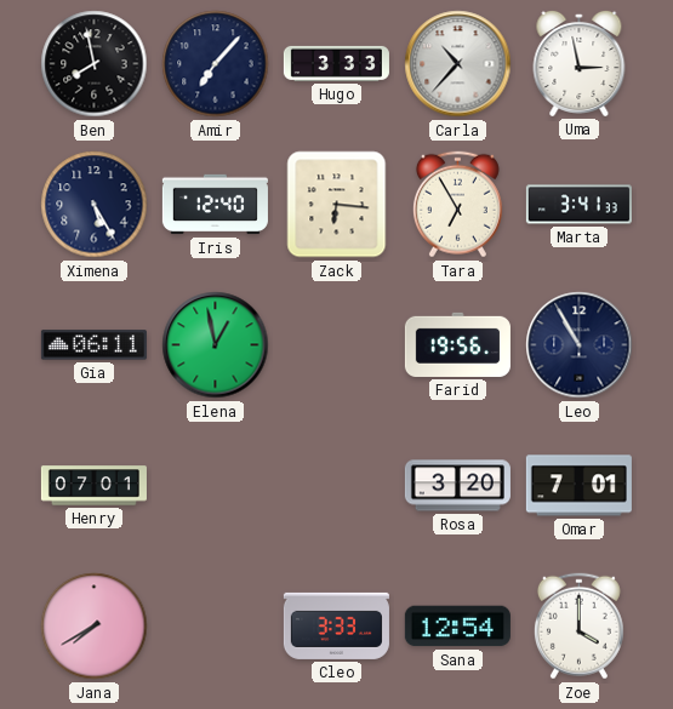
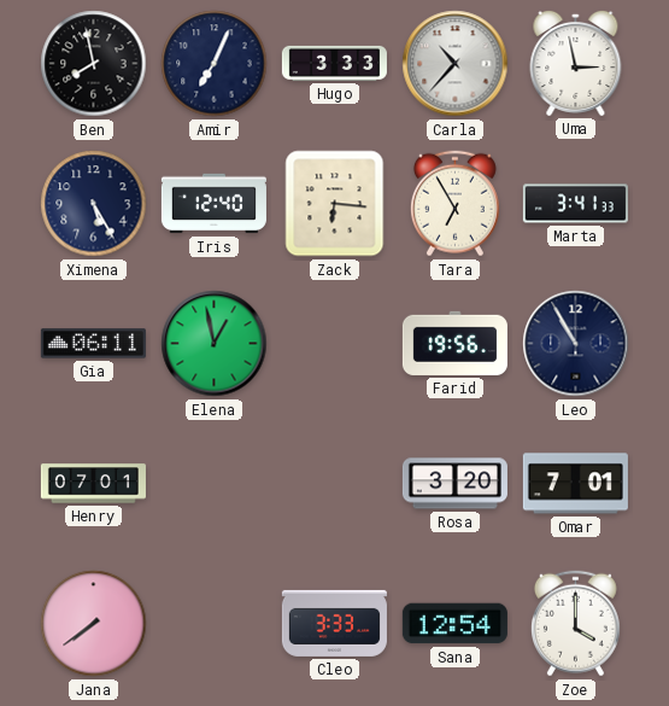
Amir: 7:07 -> 7:04 (215, 64)
Jana: 7:40 -> 7:39 (94, 624)
